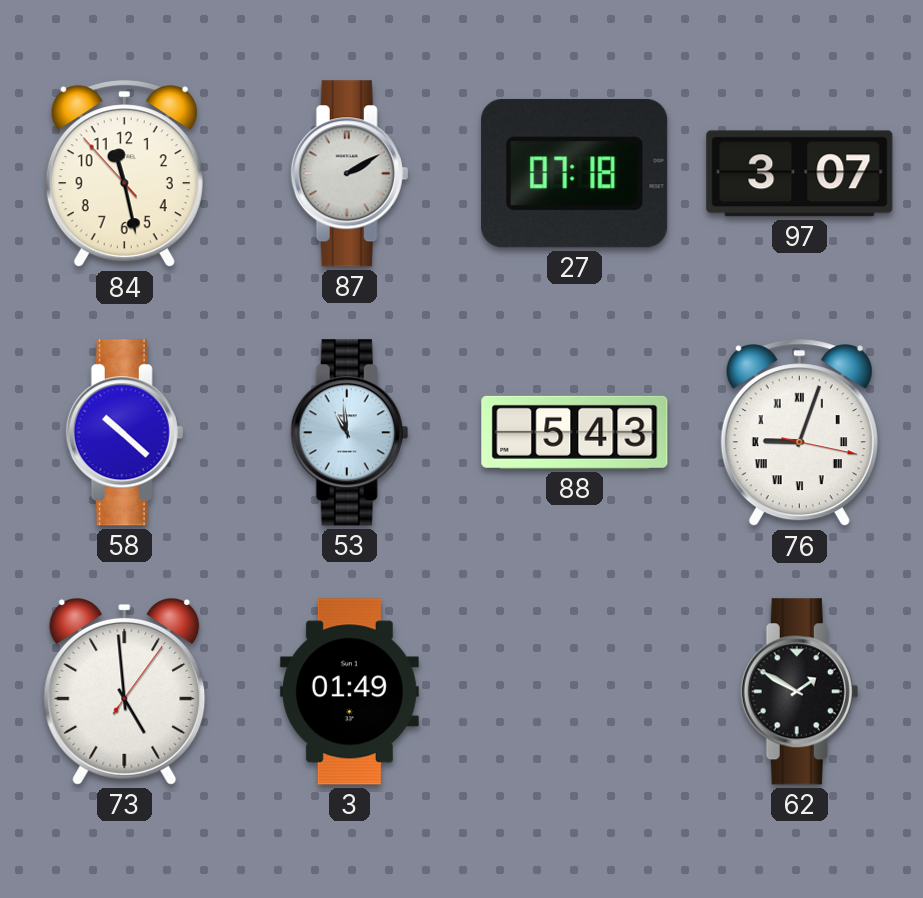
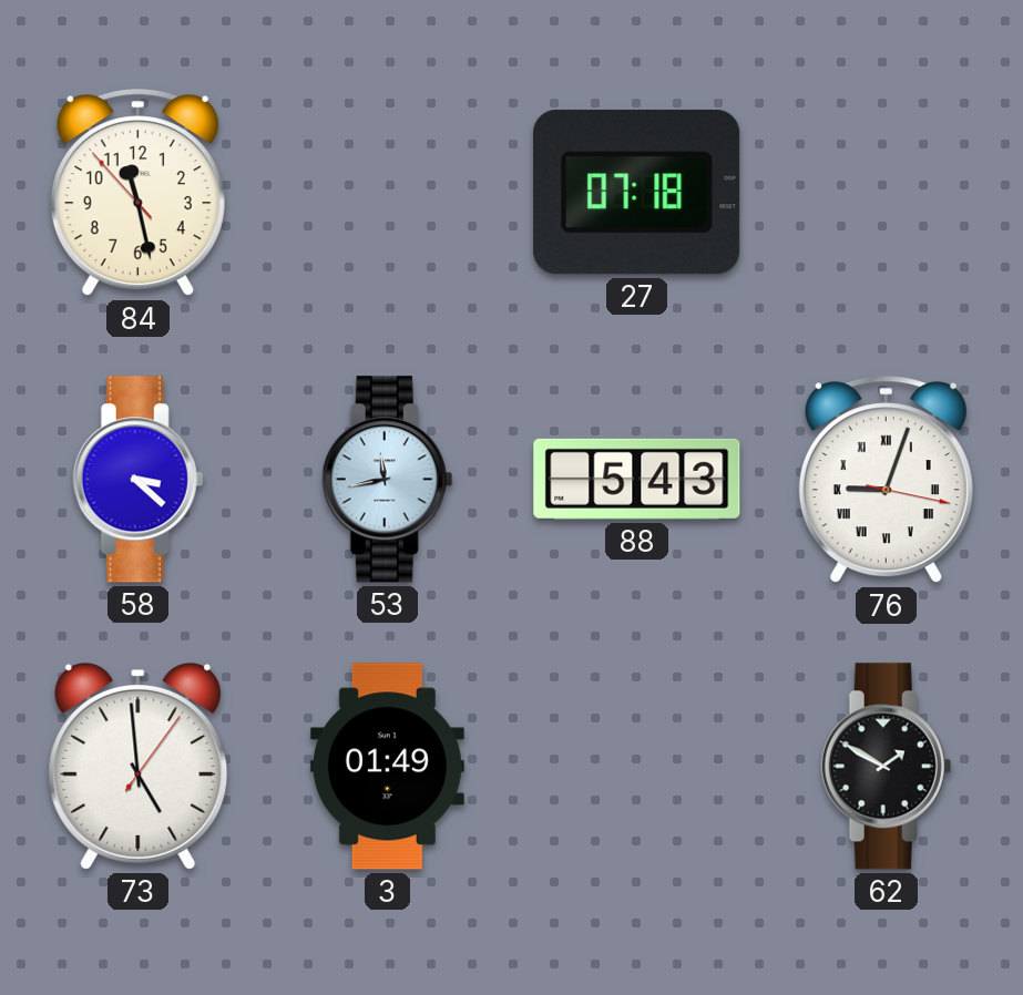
87: 2:10 -> none (350, 174)
97: 3:07 -> none (800, 174)
58: 10:22 -> 3:22 (139, 480)
53: 10:59 -> 11:43 (388, 480)
